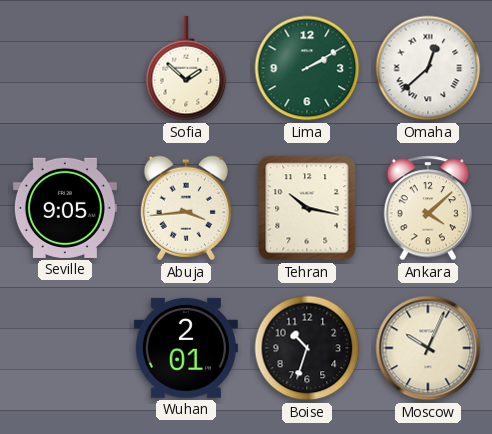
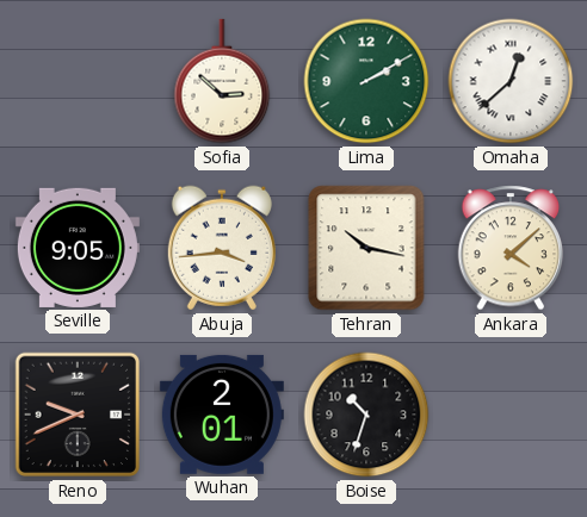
Sofia: 1:52 -> 2:52 (222, 81)
Reno: none -> 9:41 (78, 415)
Moscow: 10:04 -> none (428, 348)
